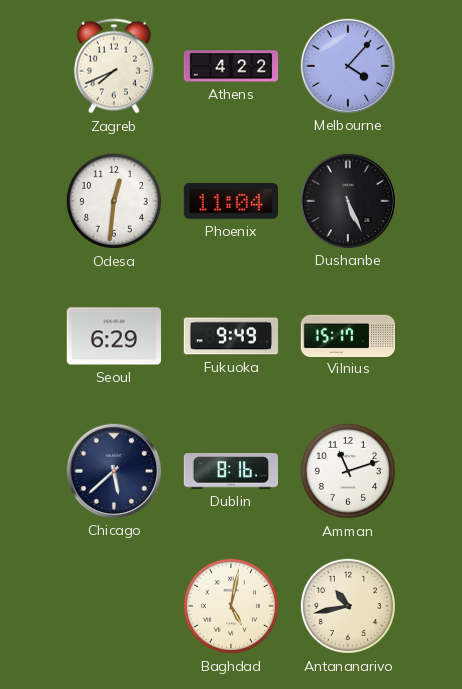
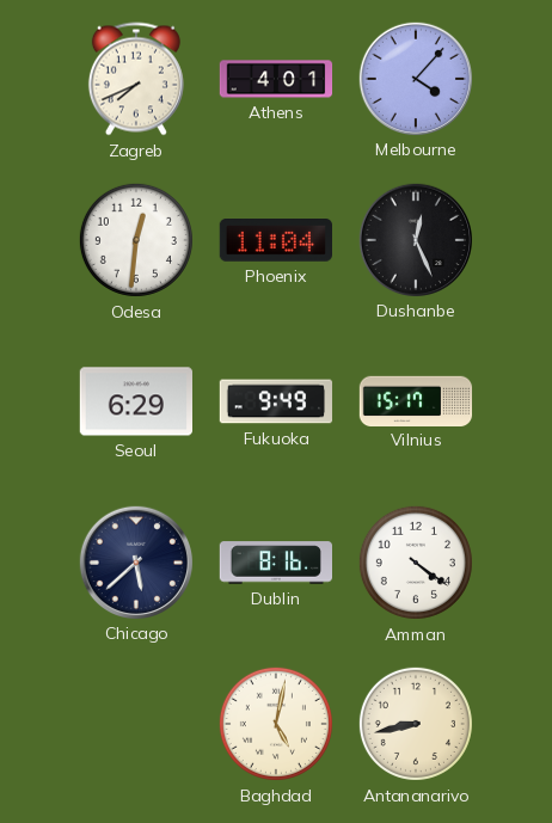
Athens: 4:22 -> 4:01 (276, 79)
Dushanbe: 5:26 -> 12:26 (415, 239)
Amman: 11:12 -> 4:21 (416, 563)
Antananarivo: 10:43 -> 8:43 (416, 724)
